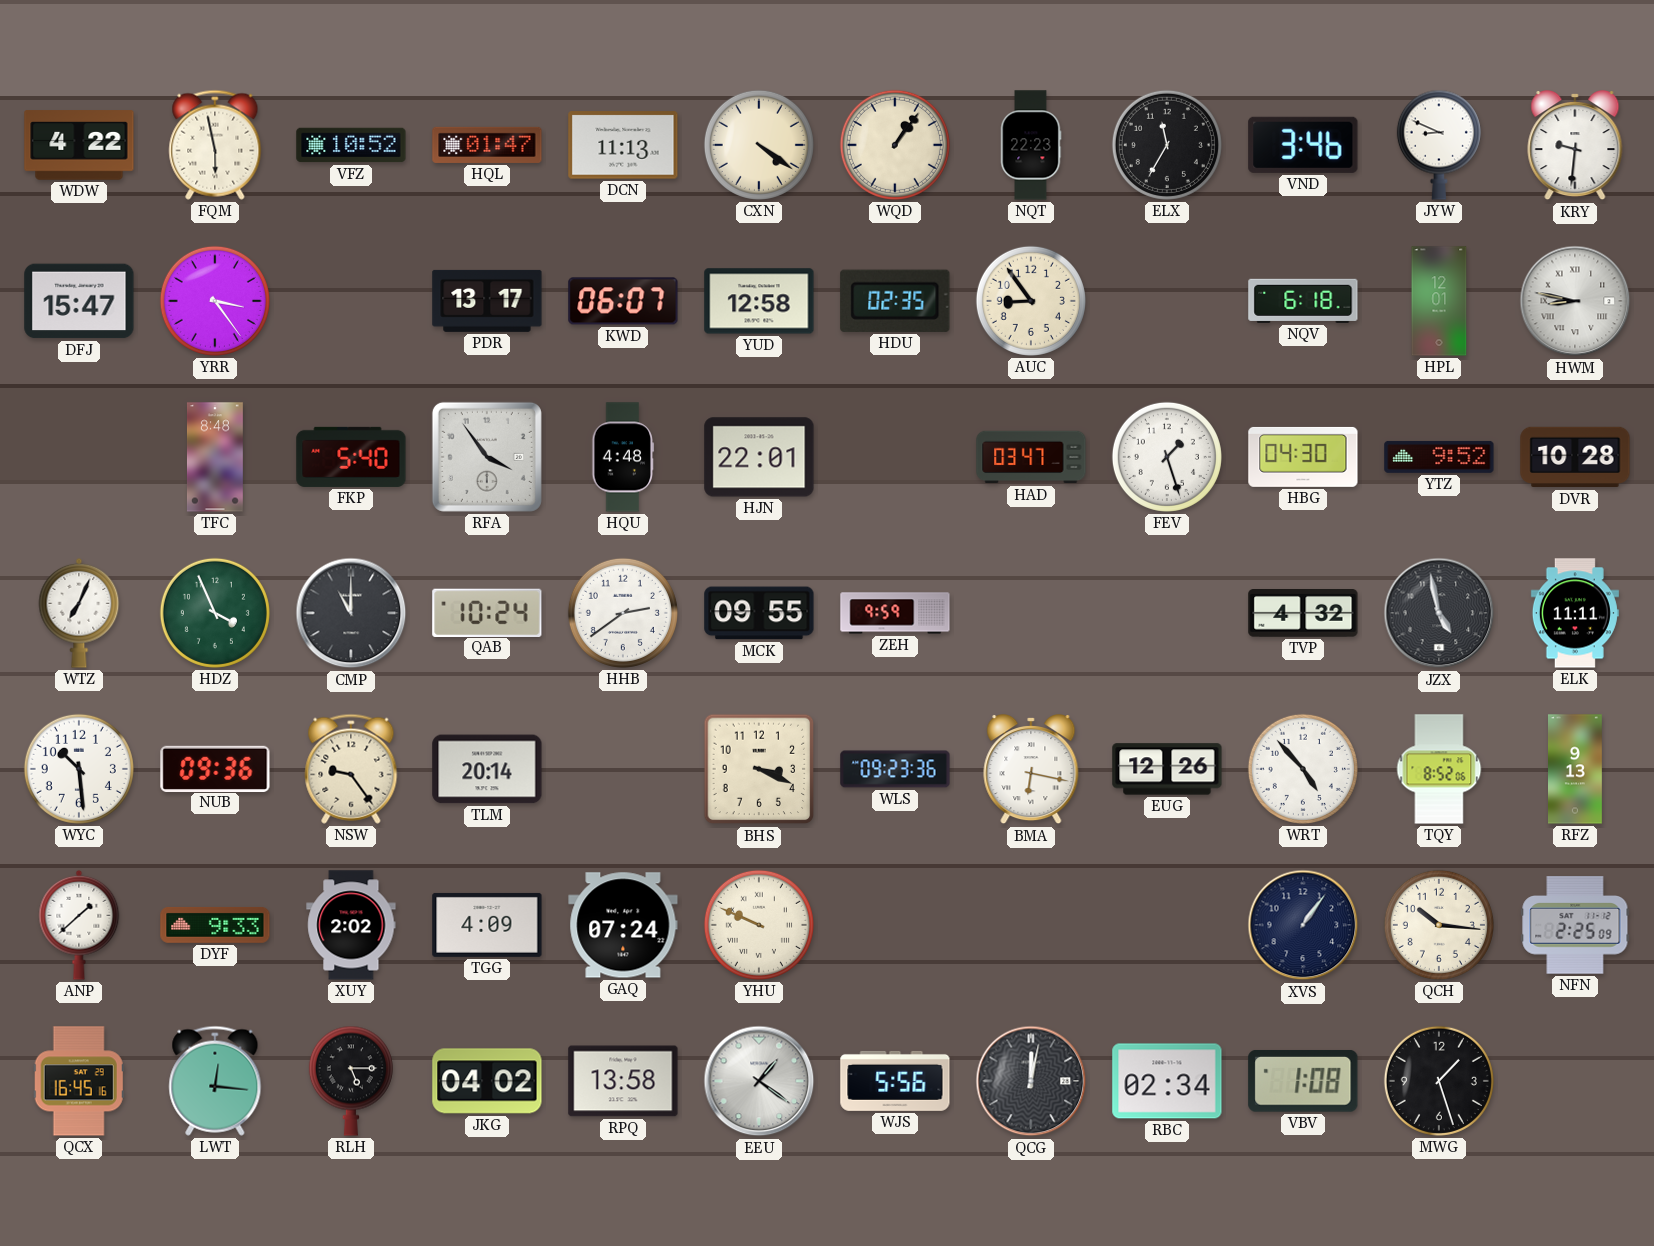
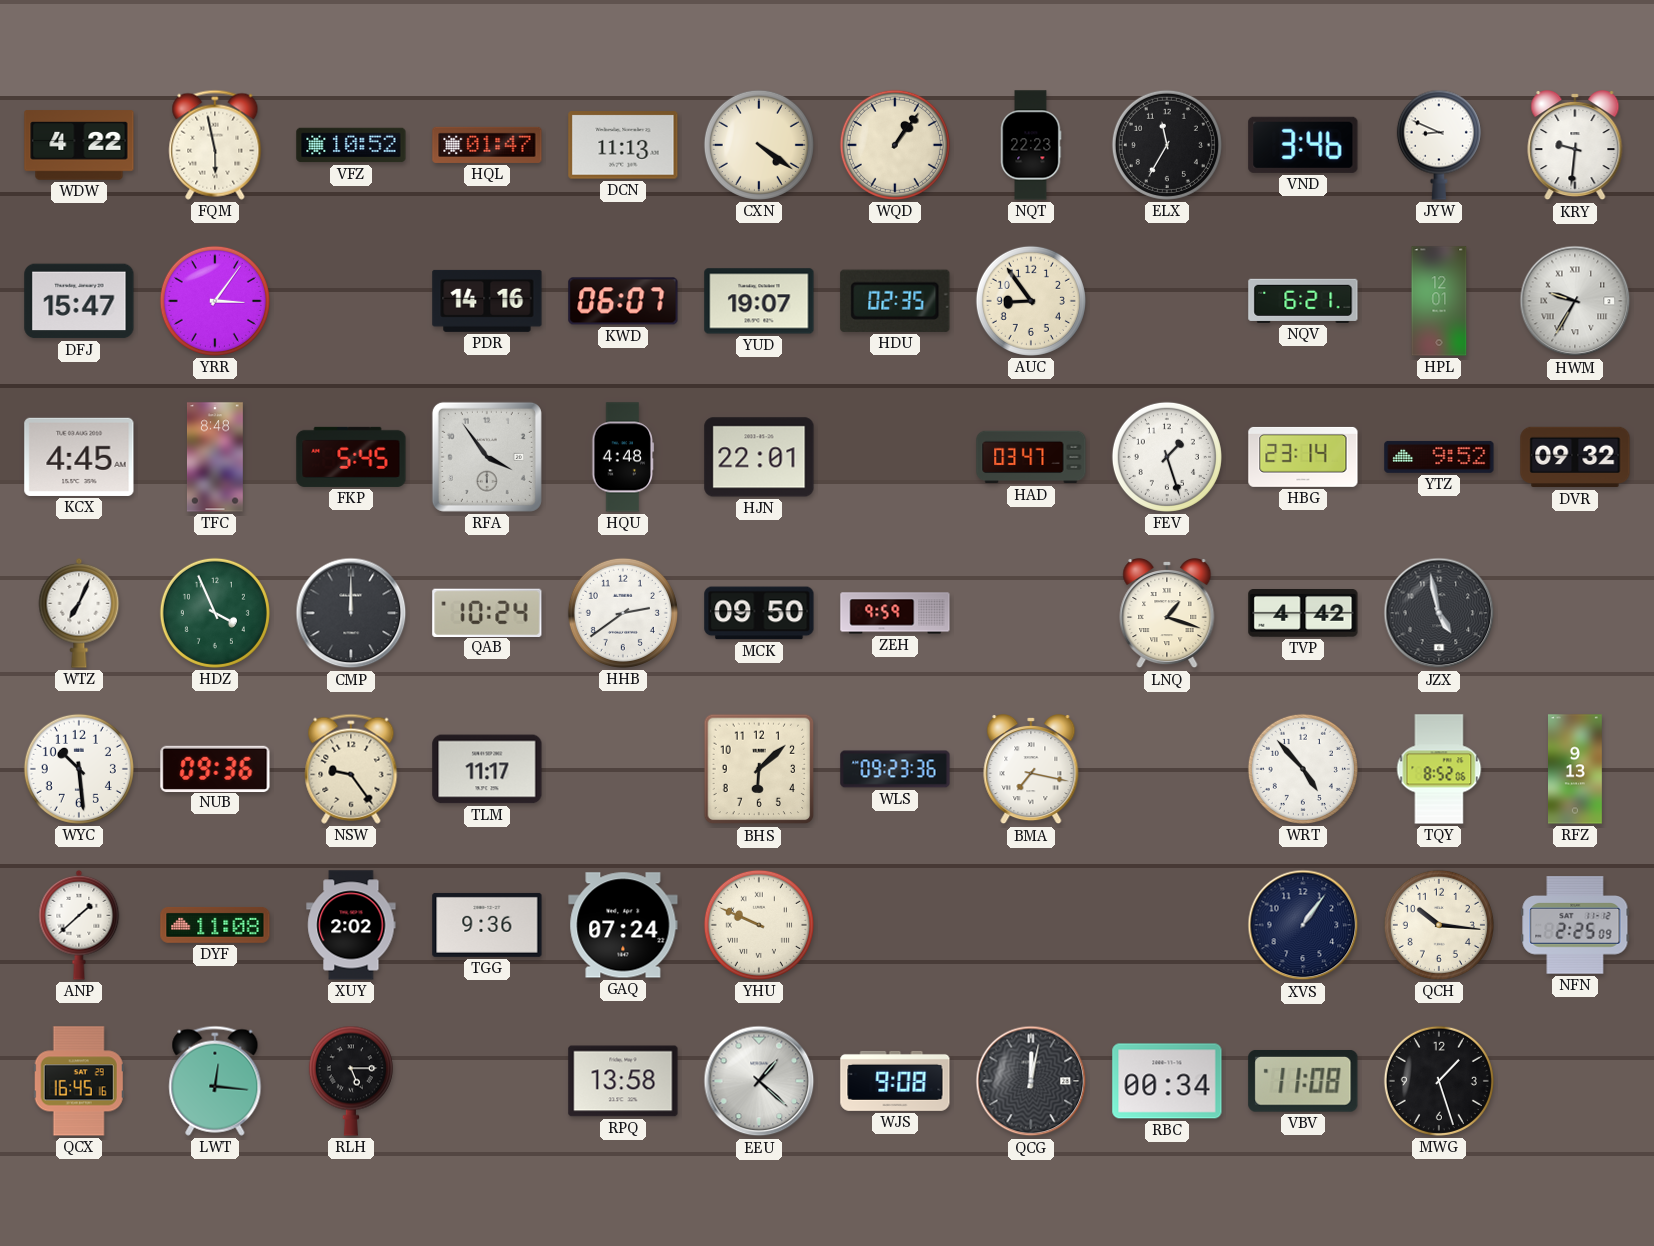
YRR: 3:24 -> 3:06 (215, 301)
PDR: 13:17 -> 14:16 (487, 301)
YUD: 12:58 -> 19:07 (759, 301)
NQV: 6:18 -> 6:21 (1303, 301)
HWM: 8:47 -> 9:35 (1575, 301)
KCX: none -> 4:45 (79, 457)
FKP: 5:40 -> 5:45 (351, 457)
HBG: 04:30 -> 23:14 (1303, 457)
DVR: 10:28 -> 09:32 (1575, 457)
CMP: 11:00 -> 12:00 (351, 613)
MCK: 09:55 -> 09:50 (759, 613)
LNQ: none -> 1:18 (1167, 613)
TVP: 4:32 -> 4:42 (1303, 614)
ELK: 11:11 -> none (1575, 613)
TLM: 20:14 -> 11:17 (487, 769)
BHS: 3:19 -> 6:08 (759, 769)
BMA: 6:17 -> 7:17 (1031, 769)
EUG: 12:26 -> none (1167, 769)
DYF: 9:33 -> 11:08 (215, 925)
TGG: 4:09 -> 9:36 (487, 925)
JKG: 04:02 -> none (487, 1081)
EEU: 1:21 -> 1:22 (759, 1081)
WJS: 5:56 -> 9:08 (895, 1081)
RBC: 02:34 -> 00:34 (1167, 1081)
VBV: 1:08 -> 11:08 (1303, 1081)
